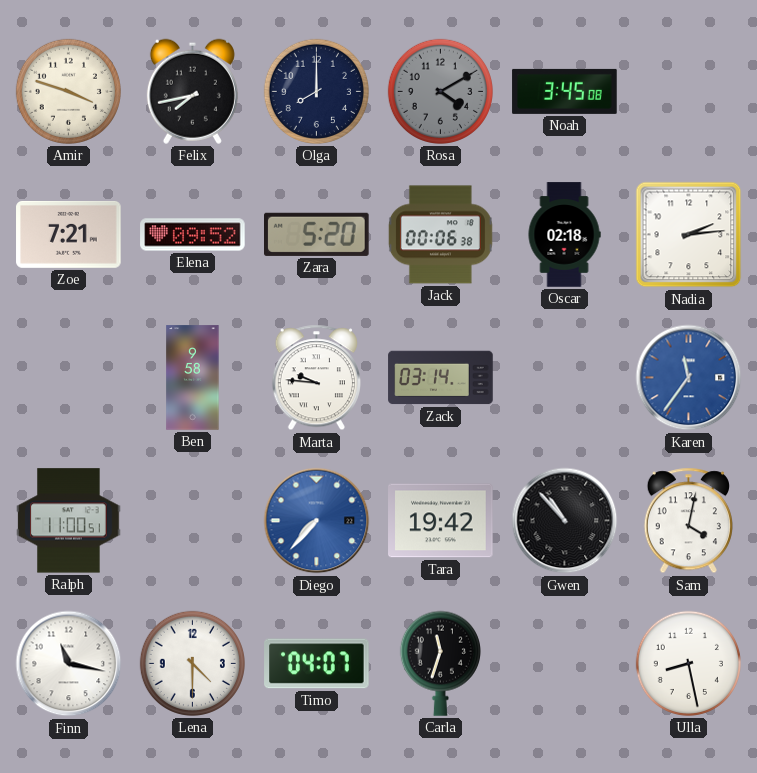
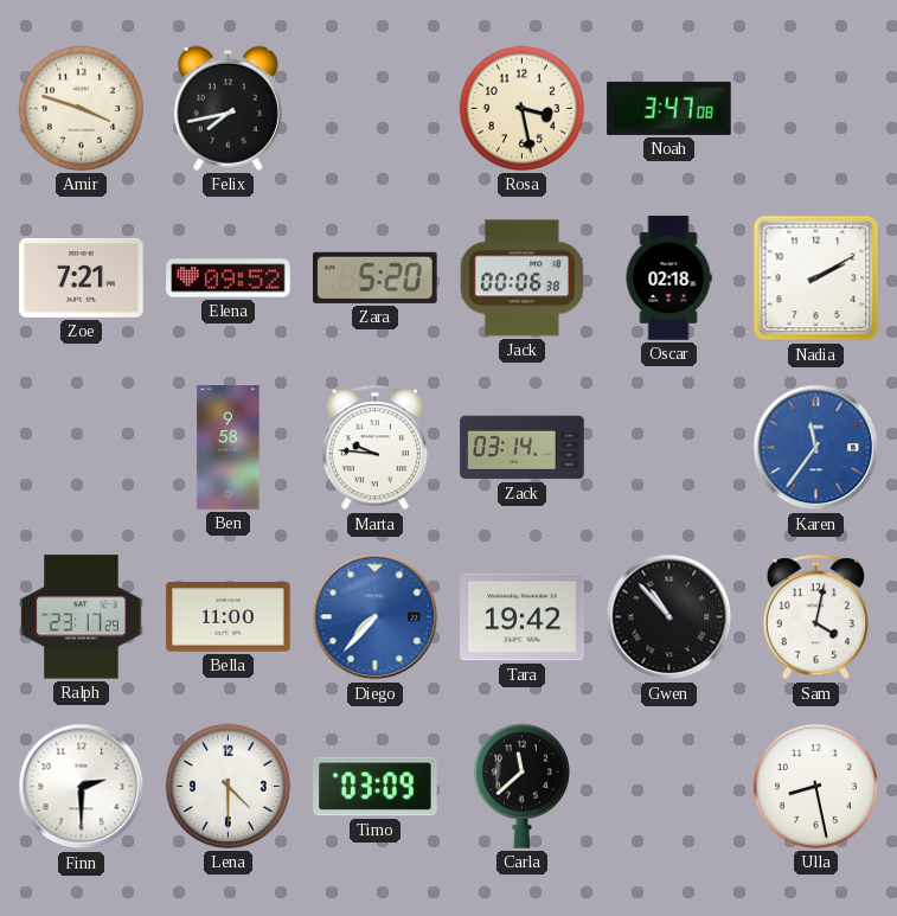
Olga: 8:00 -> none (316, 91)
Rosa: 4:10 -> 3:28 (521, 108)
Rosa dial: grey -> cream (521, 108)
Noah: 3:45 -> 3:47 (669, 108)
Nadia: 2:14 -> 2:10 (816, 278)
Ralph: 11:00 -> 23:17 (82, 617)
Bella: none -> 11:00 (229, 617)
Finn: 11:17 -> 2:30 (82, 787)
Timo: 04:07 -> 03:09 (376, 787)
Carla: 11:33 -> 11:38 (521, 786)
